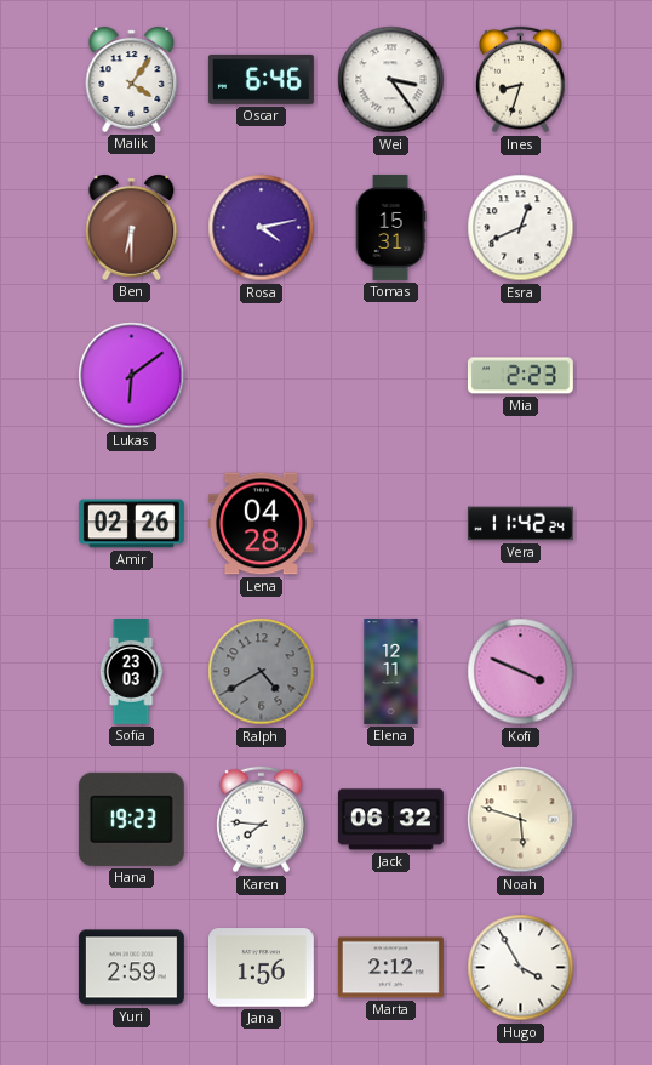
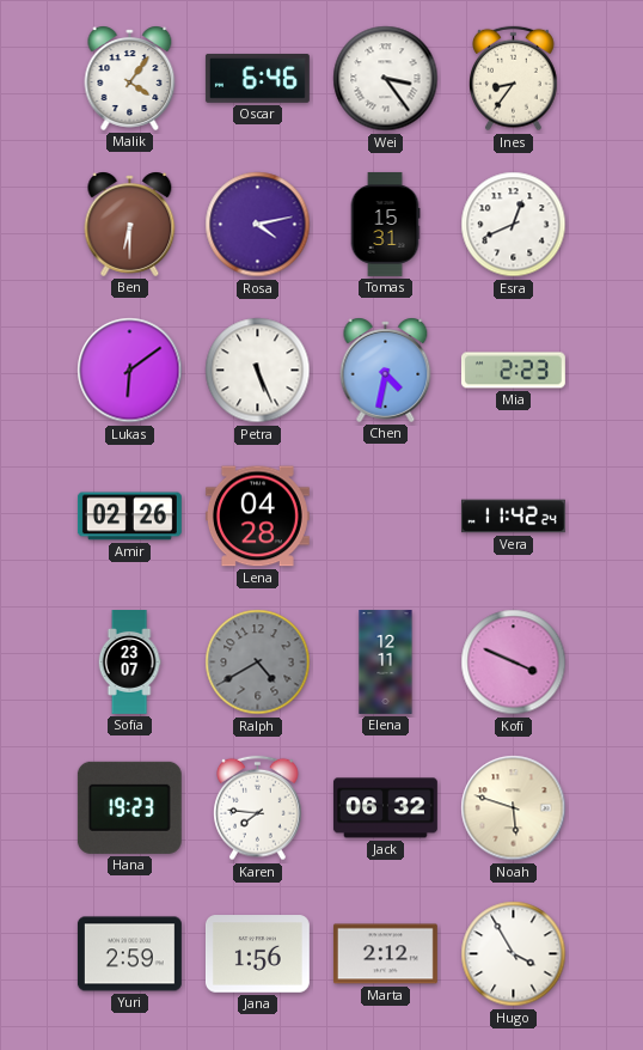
Ines: 8:33 -> 8:36 (514, 79)
Petra: none -> 5:26 (258, 371)
Chen: none -> 4:32 (386, 370)
Sofia: 23:03 -> 23:07 (129, 663)
